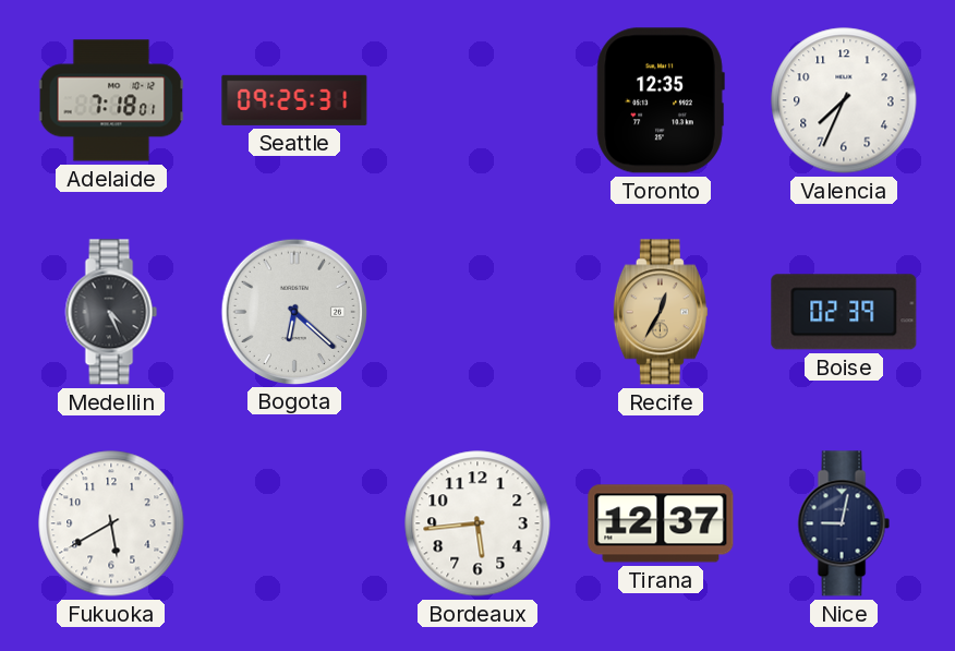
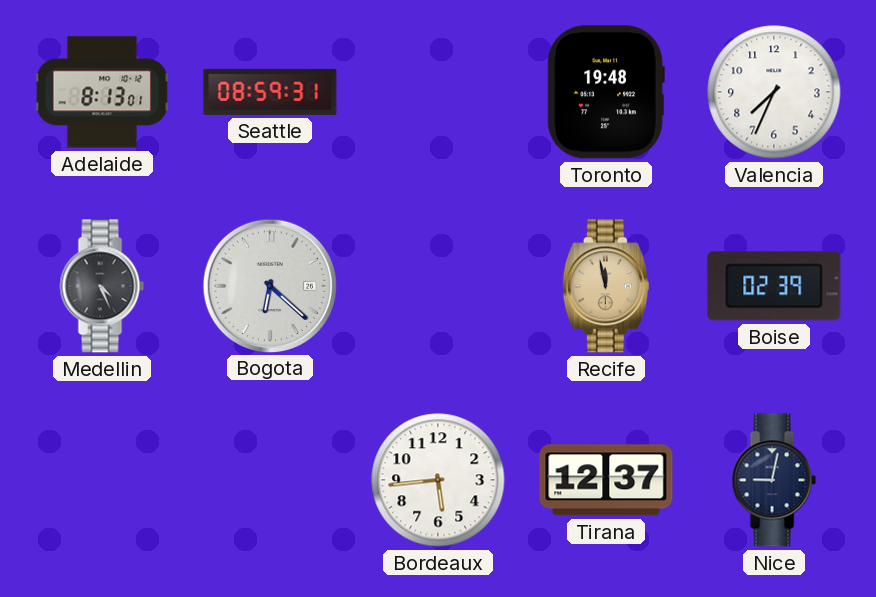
Adelaide: 7:18 -> 8:13 (102, 92)
Seattle: 09:25 -> 08:59 (270, 92)
Toronto: 12:35 -> 19:48 (606, 92)
Recife: 12:35 -> 11:58 (606, 286)
Fukuoka: 5:40 -> none (111, 523)
